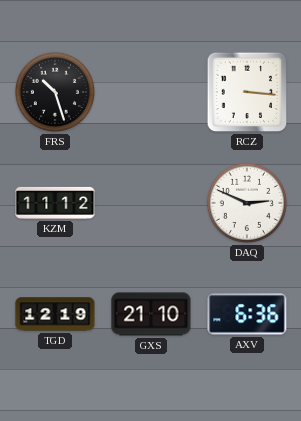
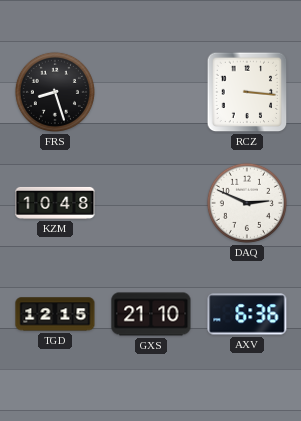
FRS: 10:27 -> 8:27 (55, 92)
KZM: 11:12 -> 10:48 (55, 203)
TGD: 12:19 -> 12:15 (55, 314)
